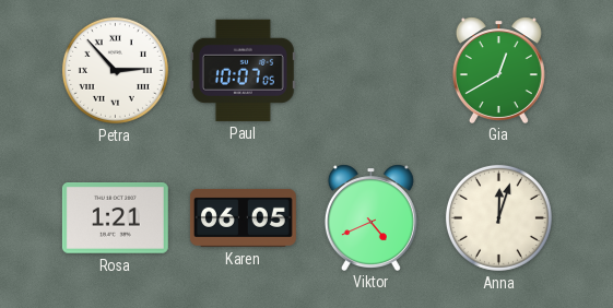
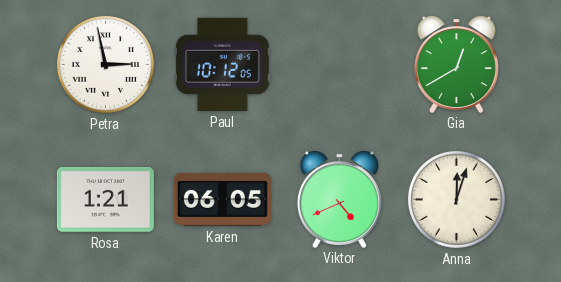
Petra: 2:53 -> 2:58 (105, 64)
Paul: 10:07 -> 10:12 (222, 64)
